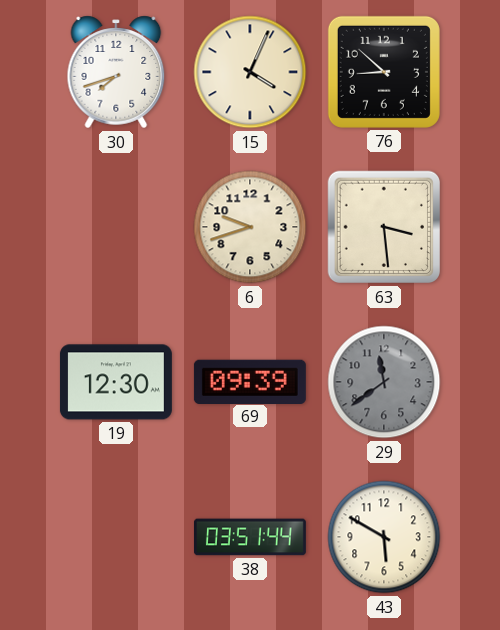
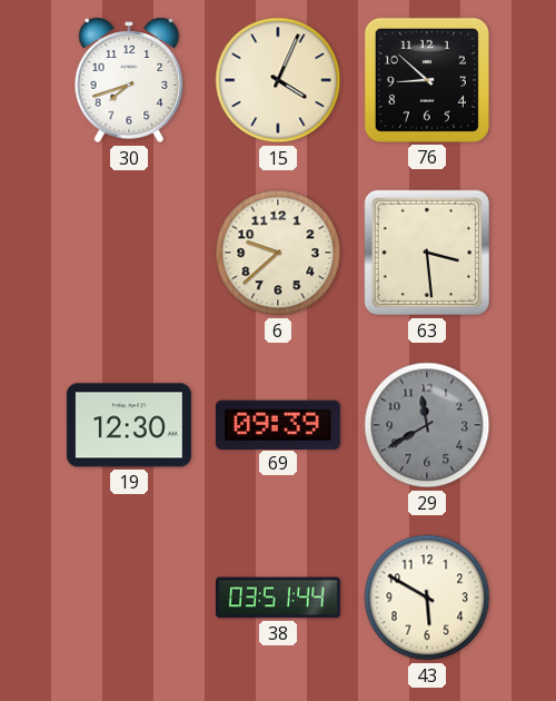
6: 9:42 -> 9:38 (278, 253)
29: 11:39 -> 11:40 (427, 425)
